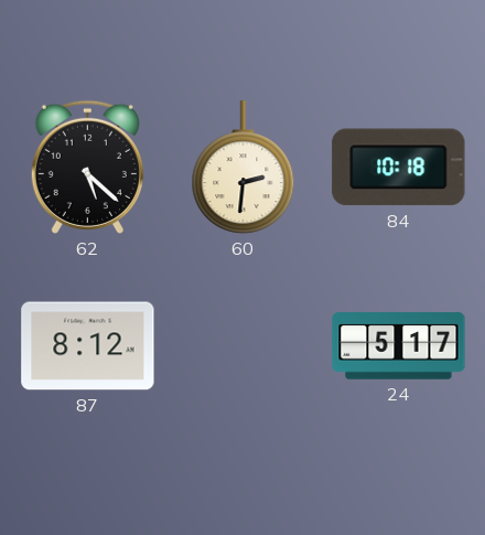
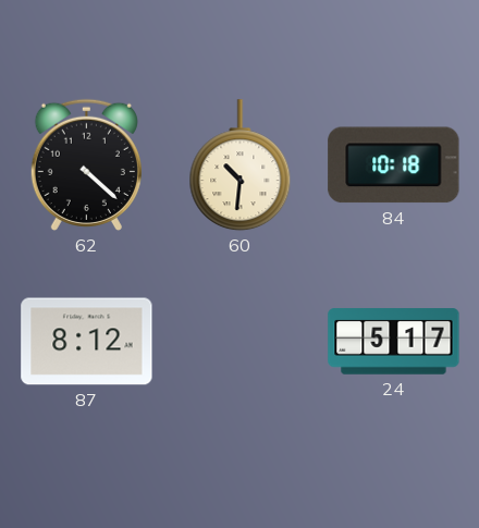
62: 5:22 -> 4:22 (86, 164)
60: 2:31 -> 10:31 (241, 165)
